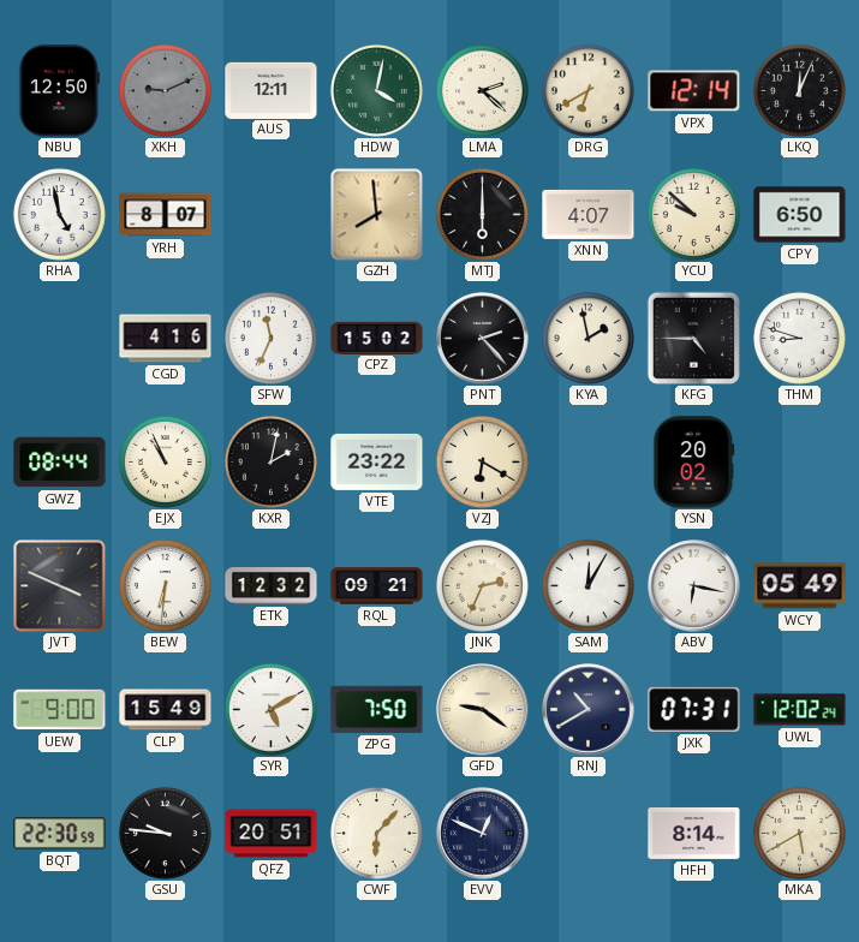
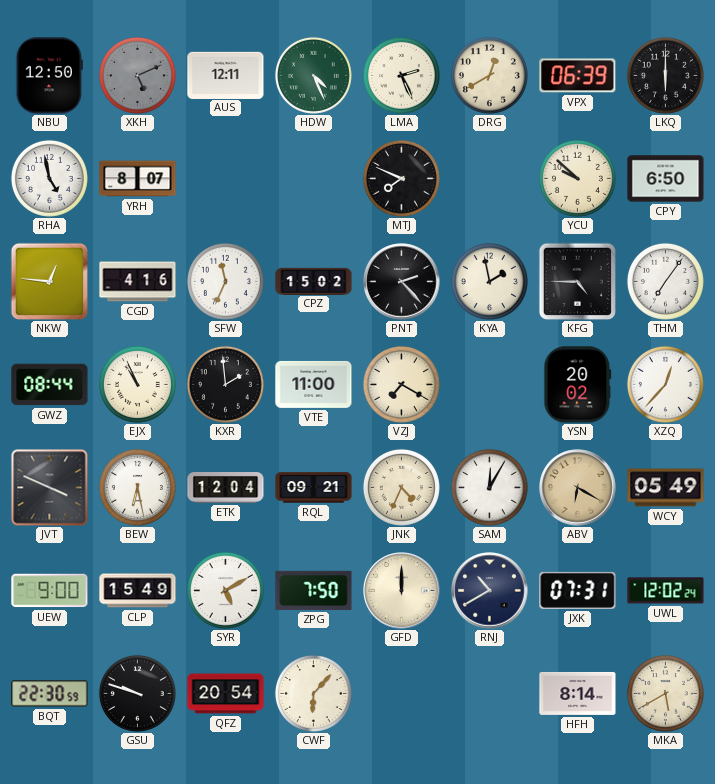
XKH: 9:11 -> 5:11 (137, 75)
HDW: 4:02 -> 4:26 (313, 75)
LMA: 2:22 -> 2:26 (401, 75)
DRG: 6:40 -> 12:40 (489, 75)
VPX: 12:14 -> 06:39 (578, 76)
LKQ: 12:04 -> 6:00 (665, 75)
GZH: 7:59 -> none (377, 215)
MTJ: 6:00 -> 7:49 (401, 178)
XNN: 4:07 -> none (589, 214)
NKW: none -> 12:46 (49, 281)
THM: 8:48 -> 7:06 (665, 281)
KXR: 2:02 -> 1:59 (225, 384)
VTE: 23:22 -> 11:00 (314, 384)
VZJ: 6:20 -> 7:20 (401, 384)
XZQ: none -> 12:37 (665, 384)
BEW: 6:31 -> 6:28 (137, 487)
ETK: 12:32 -> 12:04 (226, 488)
JNK: 2:34 -> 4:34 (401, 487)
ABV: 6:17 -> 6:20 (578, 488)
ABV dial: white -> champagne (578, 488)
GFD: 9:21 -> 12:00 (402, 591)
GSU: 9:46 -> 9:48 (137, 693)
QFZ: 20:51 -> 20:54 (226, 694)
EVV: 12:49 -> none (483, 834)
